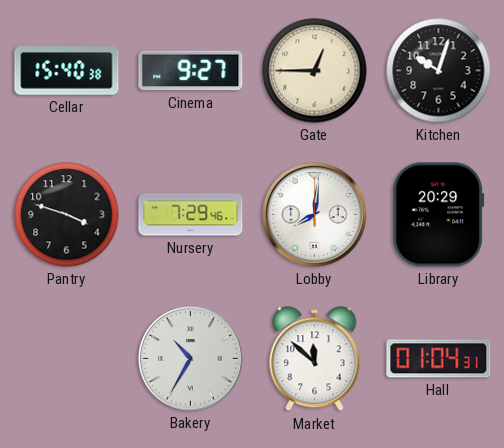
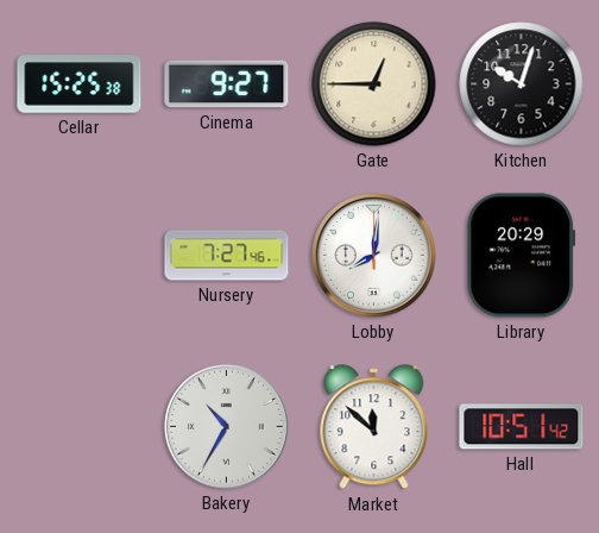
Cellar: 15:40 -> 15:25 (80, 84)
Pantry: 3:48 -> none (67, 215)
Nursery: 7:29 -> 7:27 (227, 256)
Hall: 01:04 -> 10:51 (522, 427)
